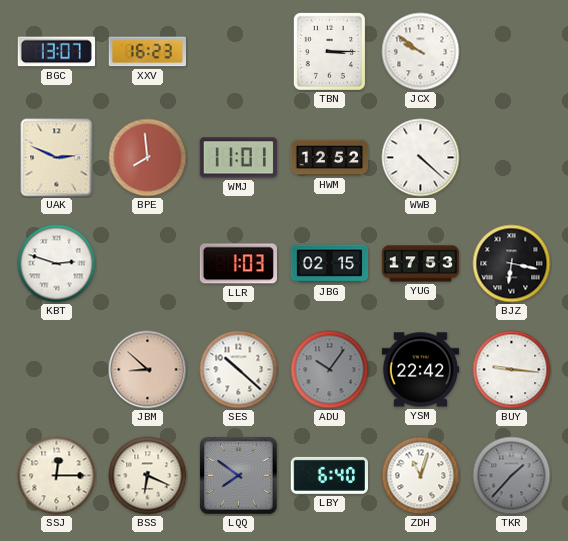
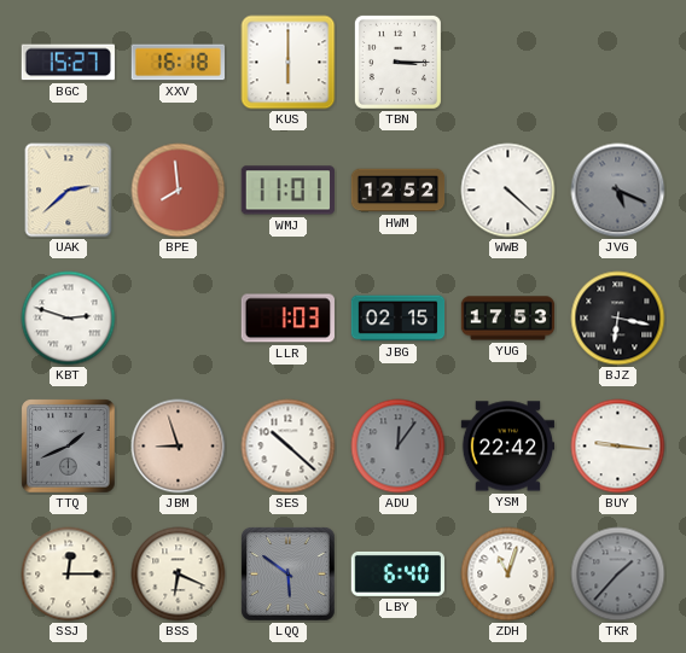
BGC: 13:07 -> 15:27 (68, 63)
XXV: 16:23 -> 16:18 (178, 63)
KUS: none -> 6:00 (289, 63)
JCX: 9:51 -> none (421, 52)
UAK: 2:49 -> 2:38 (69, 191)
JVG: none -> 5:19 (618, 191)
TTQ: none -> 1:41 (69, 447)
JBM: 8:52 -> 8:57 (179, 447)
ADU: 10:06 -> 12:06 (399, 447)
LQQ: 7:51 -> 5:51 (289, 575)
